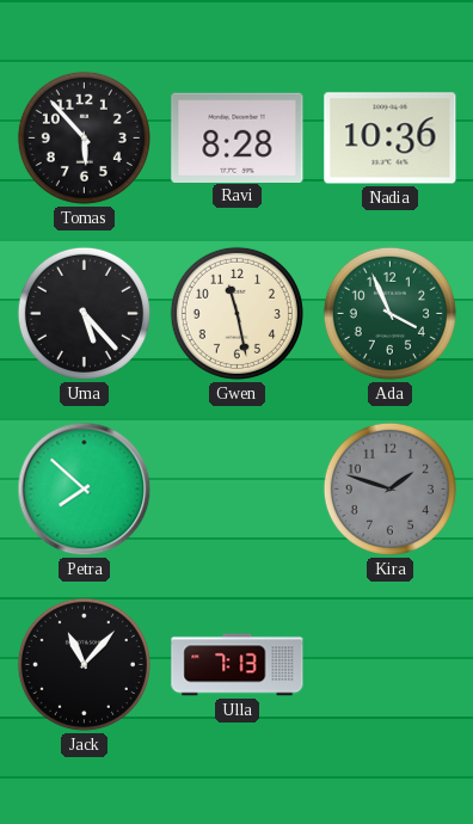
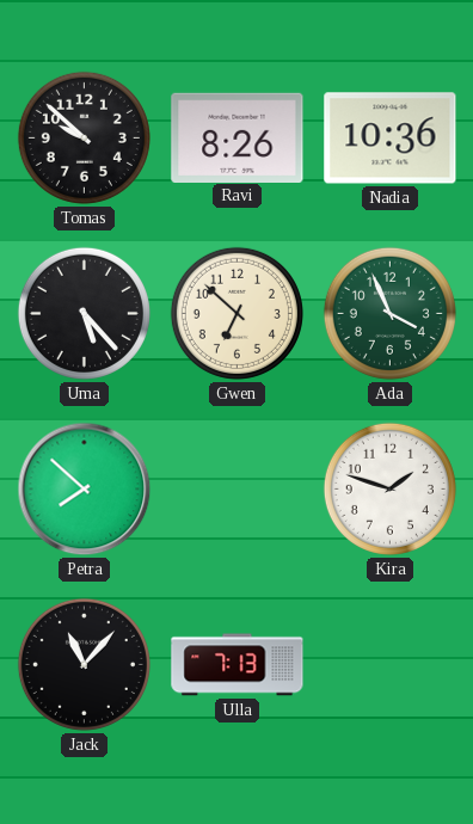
Tomas: 5:53 -> 9:52 (84, 137)
Ravi: 8:28 -> 8:26 (238, 137)
Gwen: 11:28 -> 6:52 (236, 313)
Kira dial: grey -> white (389, 488)
